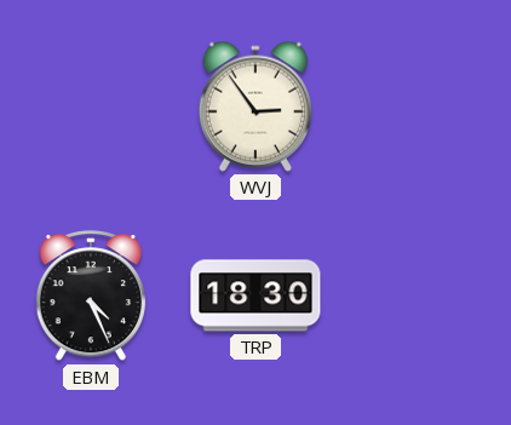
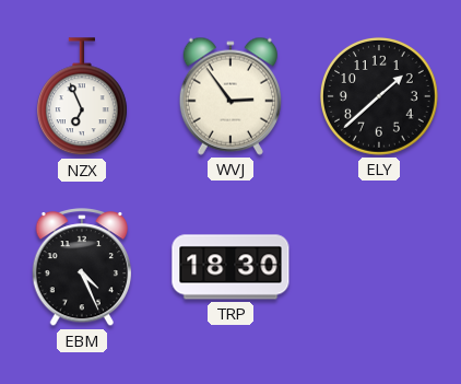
NZX: none -> 6:56 (82, 97)
ELY: none -> 1:38 (379, 96)
